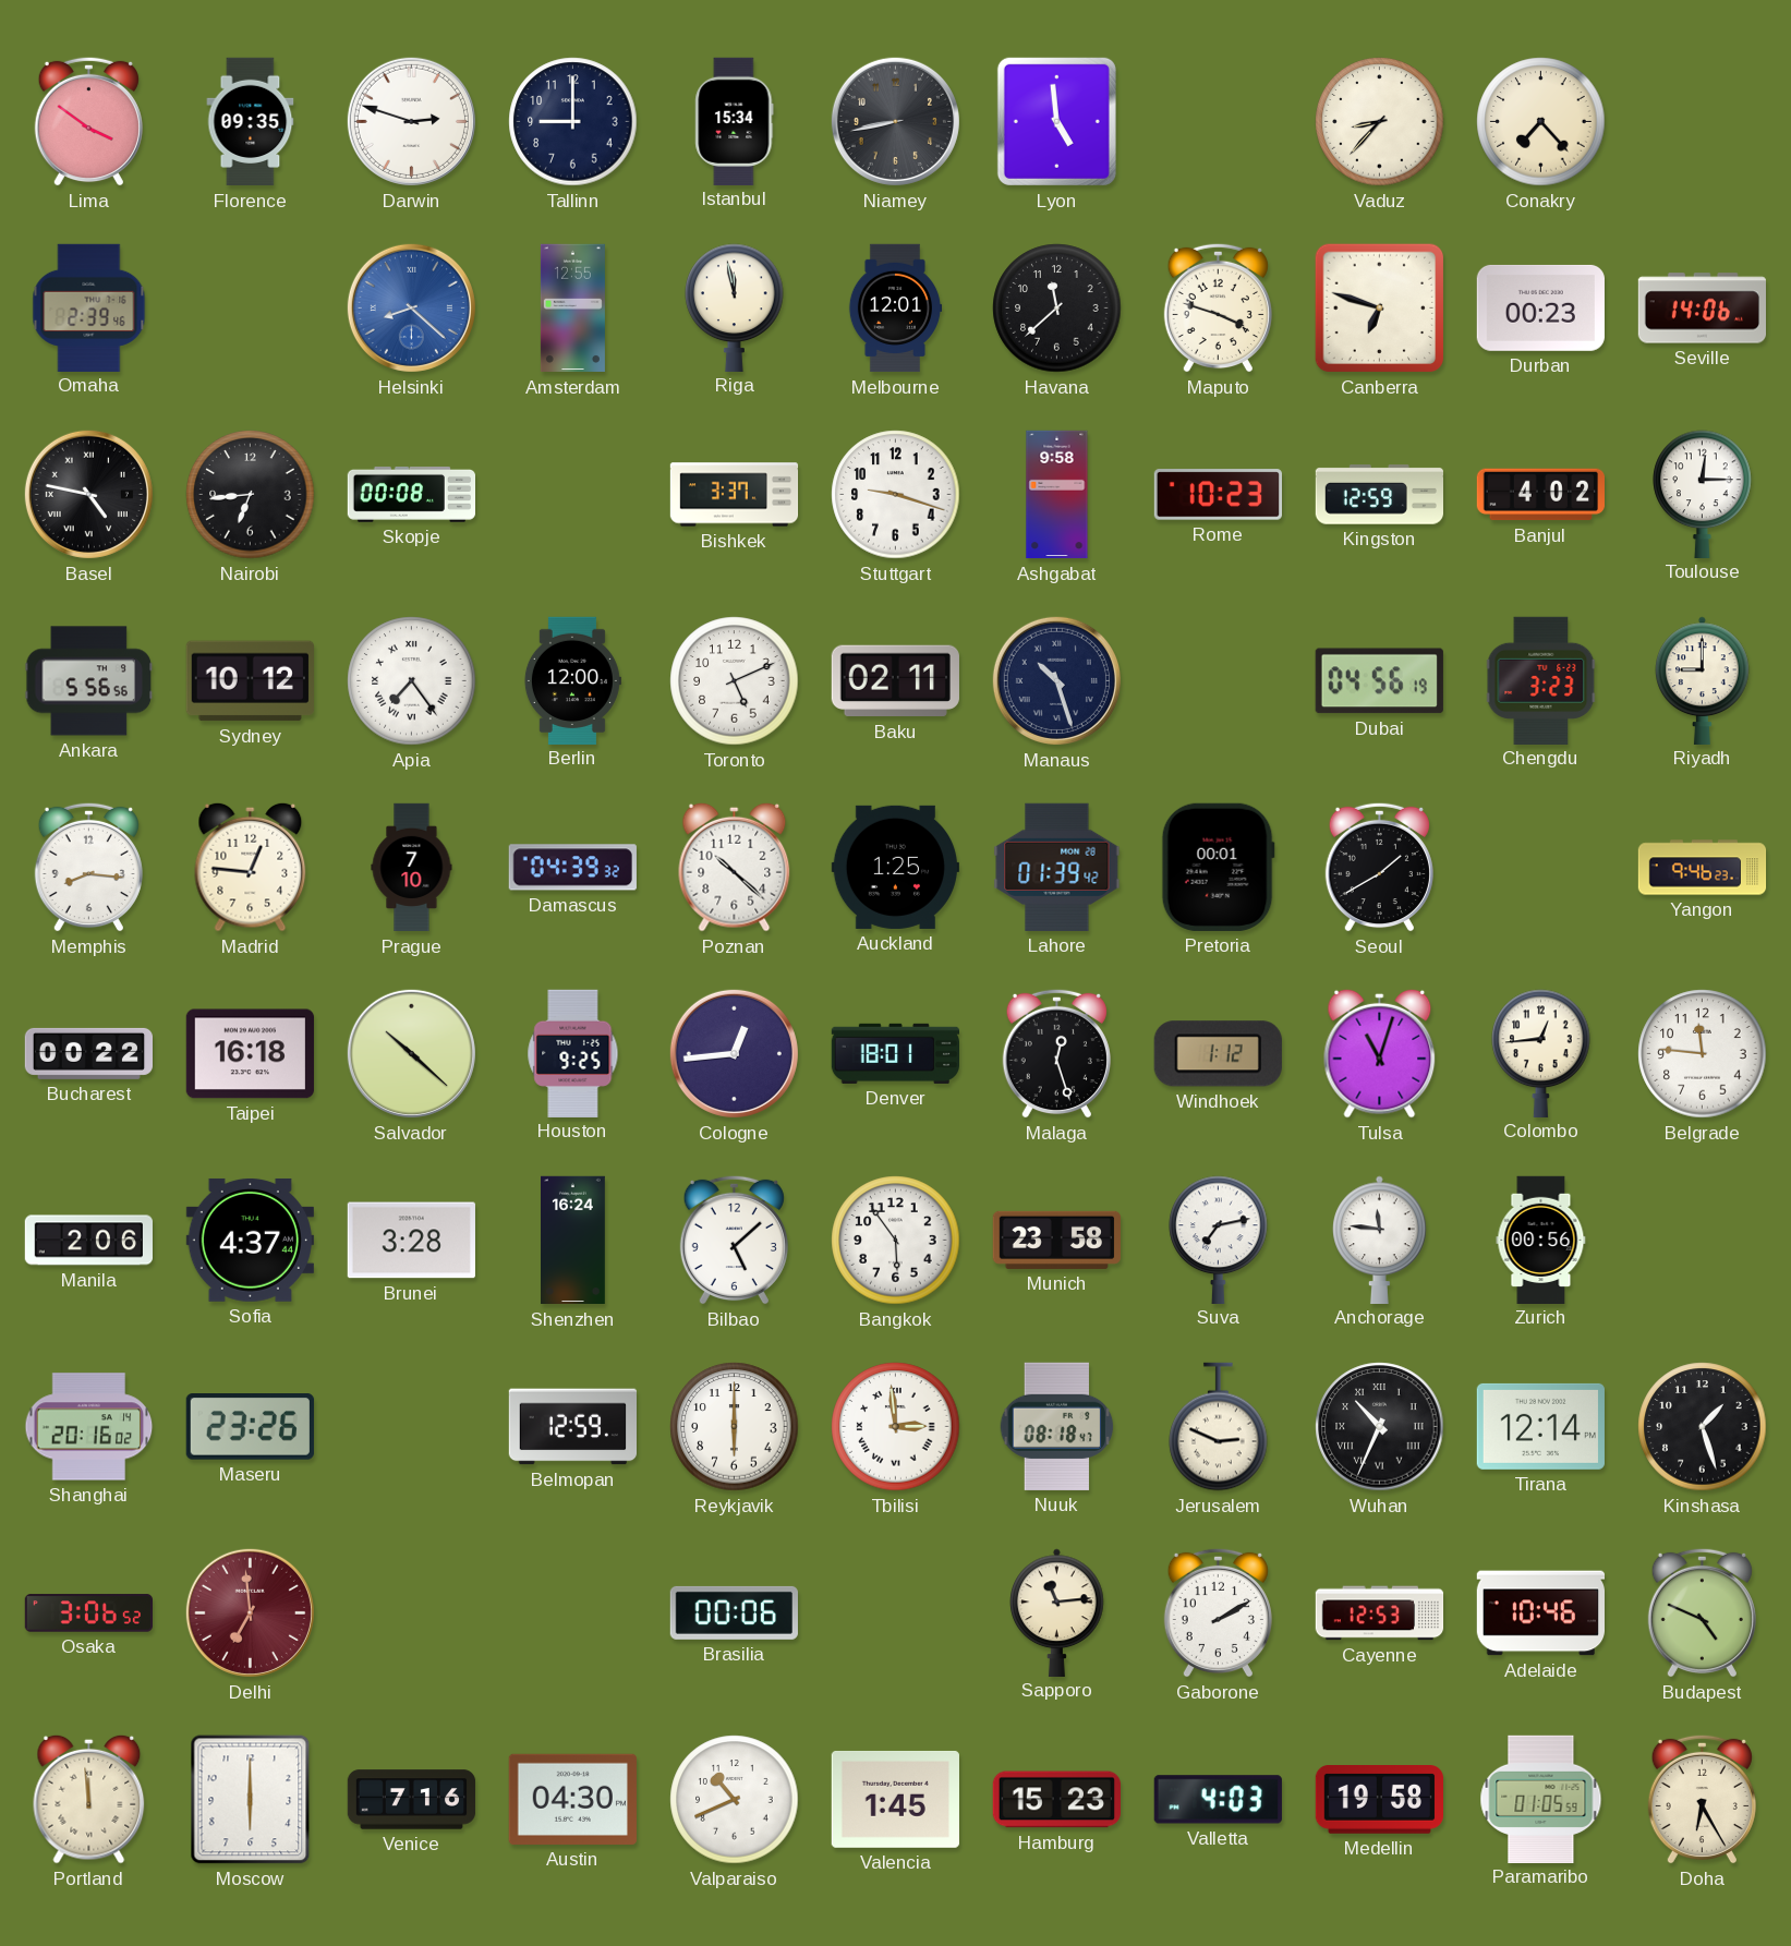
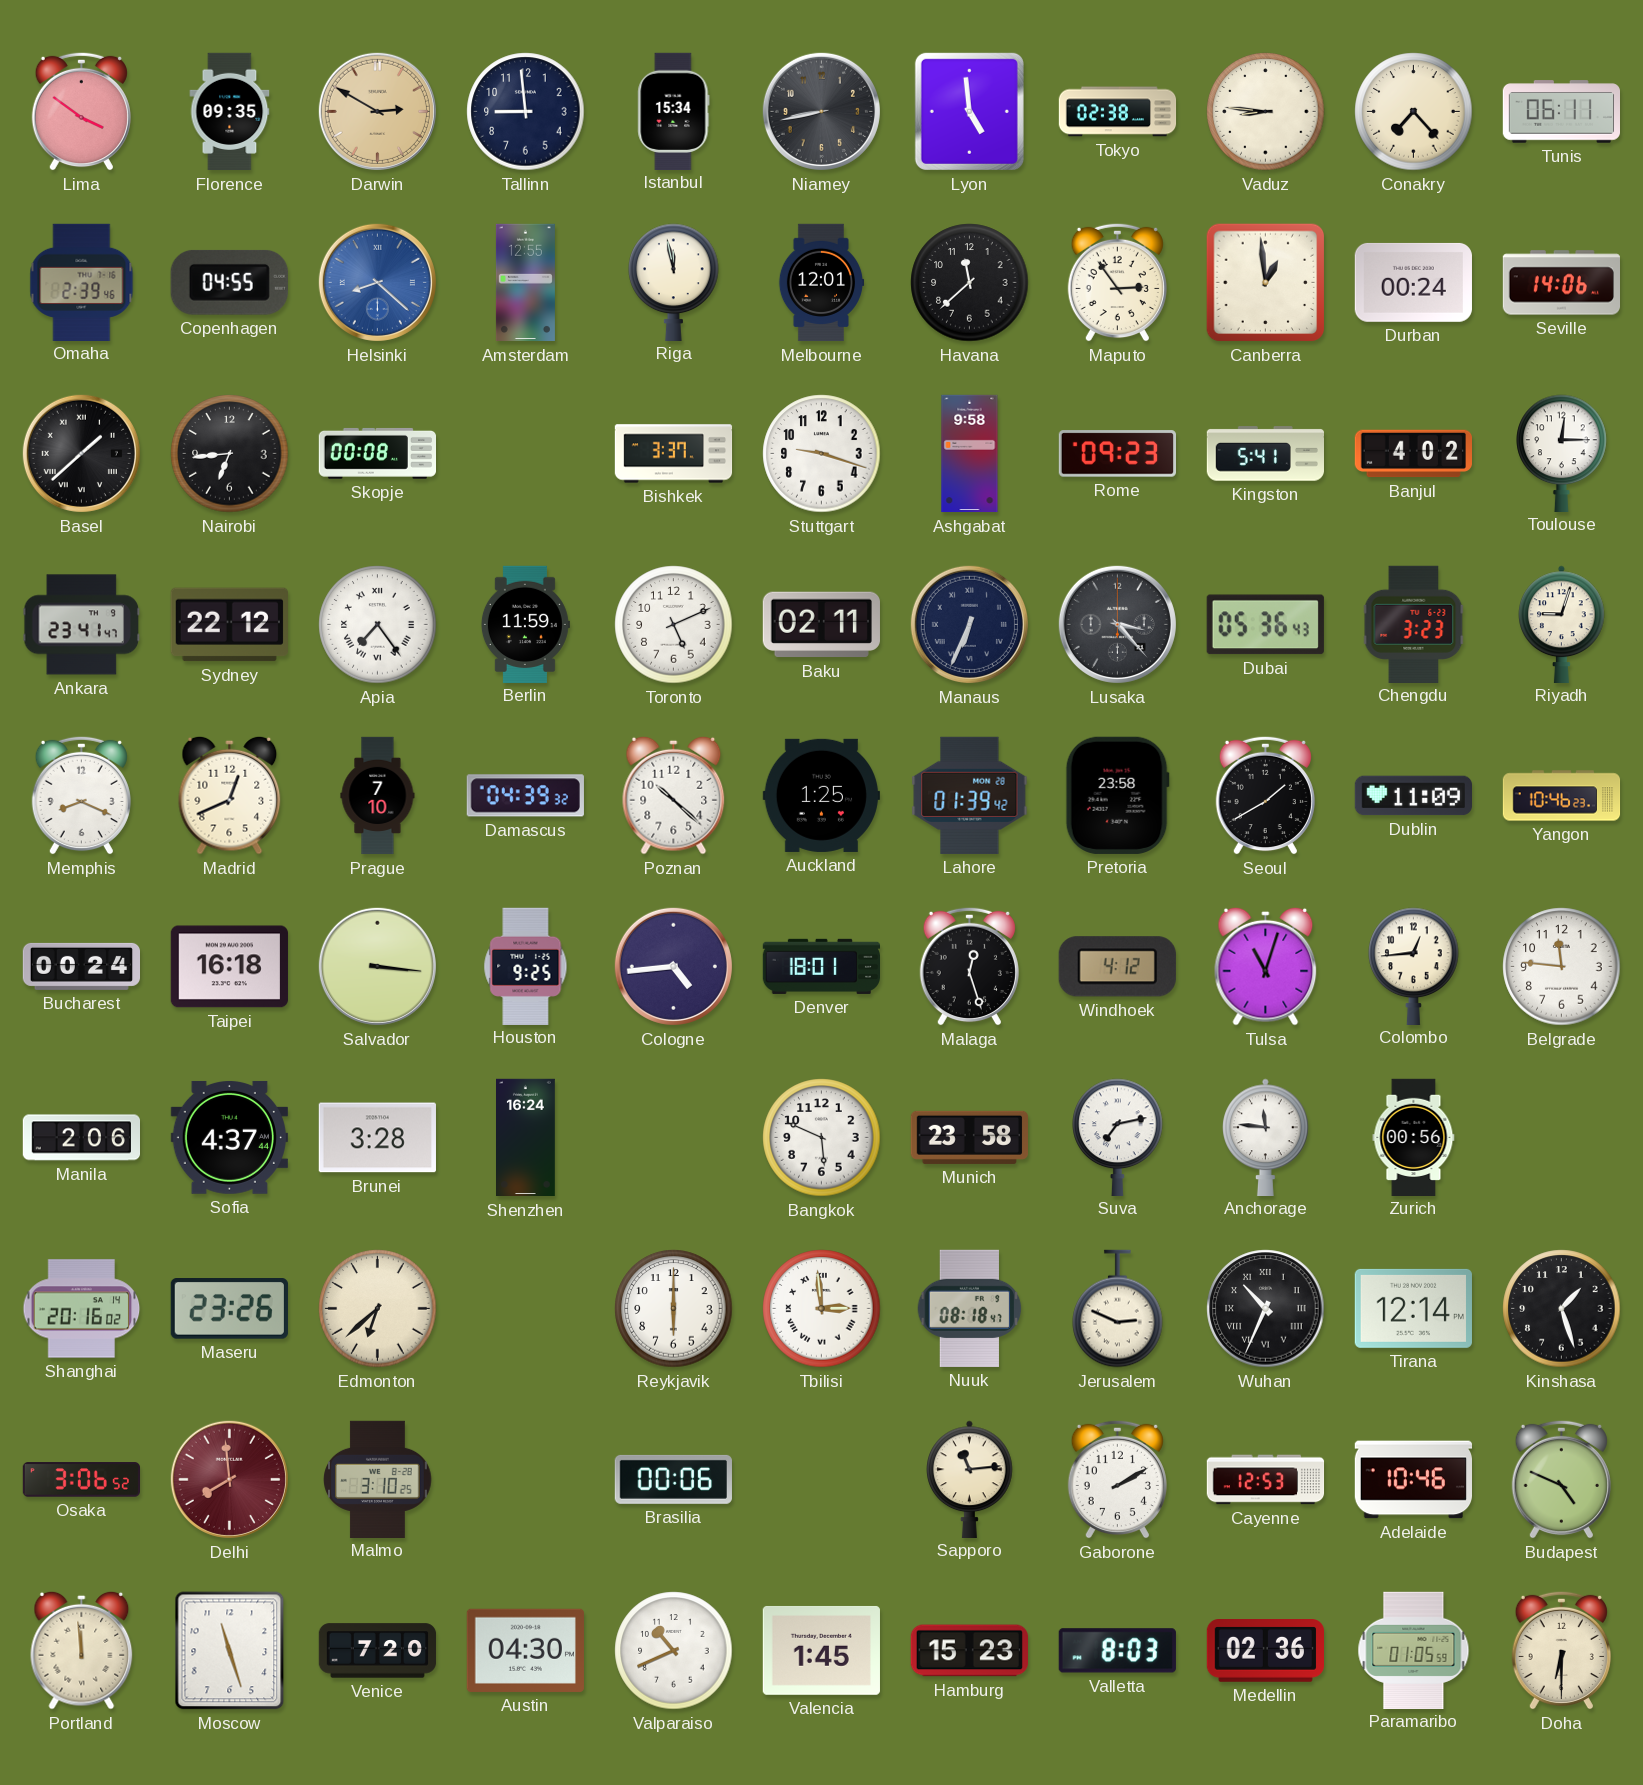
Darwin: 2:48 -> 2:50 (377, 111)
Darwin dial: white -> champagne (377, 111)
Tallinn: 9:00 -> 8:59 (526, 112)
Tokyo: none -> 02:38 (1118, 112)
Vaduz: 8:37 -> 8:46 (1266, 112)
Tunis: none -> 06:11 (1561, 112)
Copenhagen: none -> 04:55 (229, 282)
Maputo: 3:48 -> 2:54 (1117, 282)
Canberra: 6:48 -> 12:59 (1266, 283)
Durban: 00:23 -> 00:24 (1413, 282)
Basel: 4:47 -> 1:38 (81, 453)
Rome: 10:23 -> 09:23 (1117, 454)
Kingston: 12:59 -> 5:41 (1265, 454)
Ankara: 5:56 -> 23:41 (81, 625)
Sydney: 10:12 -> 22:12 (229, 625)
Berlin: 12:00 -> 11:59 (525, 624)
Manaus: 10:27 -> 6:34 (969, 624)
Lusaka: none -> 3:23 (1117, 624)
Dubai: 04:56 -> 05:36 (1265, 625)
Riyadh: 9:00 -> 9:03 (1562, 624)
Memphis: 8:16 -> 8:19 (81, 795)
Madrid: 12:46 -> 12:41 (230, 795)
Pretoria: 00:01 -> 23:58 (1117, 795)
Dublin: none -> 11:09 (1413, 796)
Yangon: 9:46 -> 10:46 (1562, 796)
Bucharest: 00:22 -> 00:24 (81, 966)
Salvador: 10:22 -> 3:16 (377, 966)
Cologne: 12:44 -> 4:44 (673, 966)
Windhoek: 1:12 -> 4:12 (1117, 967)
Bilbao: 5:08 -> none (734, 1240)
Bangkok: 5:54 -> 5:49 (822, 1138)
Edmonton: none -> 6:38 (378, 1309)
Belmopan: 12:59 -> none (572, 1427)
Delhi: 6:59 -> 7:59 (229, 1479)
Malmo: none -> 3:10 (378, 1479)
Moscow: 6:00 -> 11:27 (230, 1651)
Venice: 7:16 -> 7:20 (378, 1651)
Valletta: 4:03 -> 8:03 (1117, 1651)
Medellin: 19:58 -> 02:36 (1265, 1651)
Doha: 6:25 -> 6:30 (1561, 1650)
